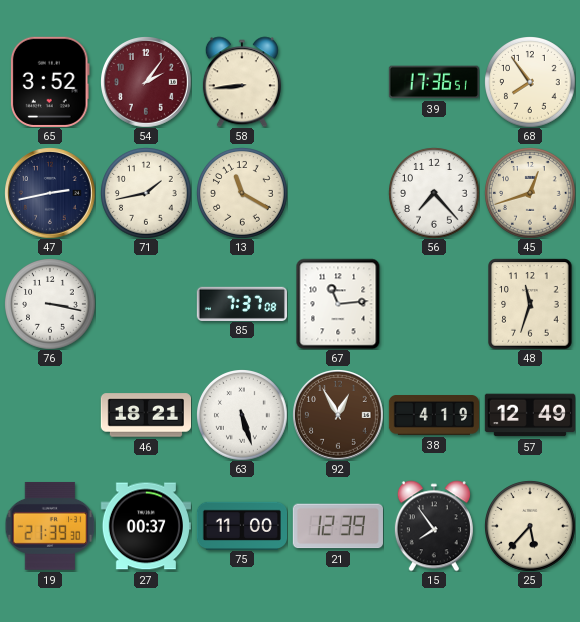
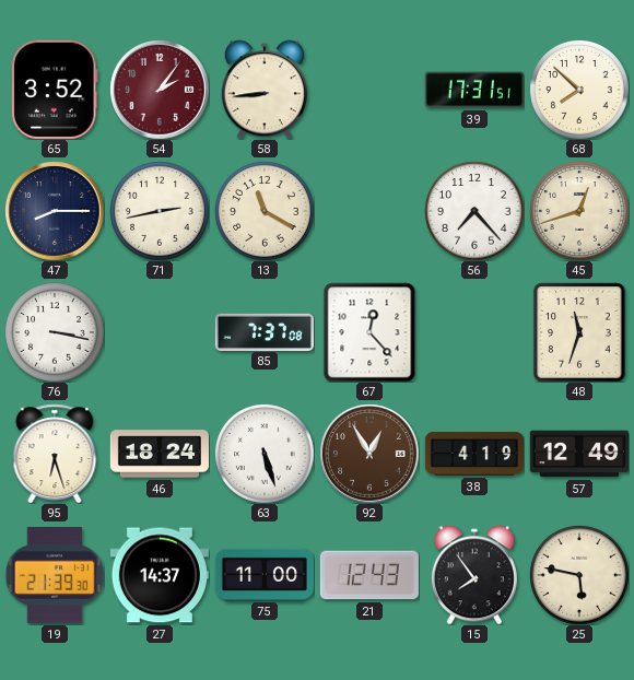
39: 17:36 -> 17:31 (474, 90)
68: 7:54 -> 7:52 (579, 90)
47: 2:43 -> 8:15 (55, 211)
71: 1:43 -> 2:43 (160, 211)
67: 11:14 -> 12:23 (369, 332)
95: none -> 6:27 (55, 454)
46: 18:21 -> 18:24 (158, 454)
27: 00:37 -> 14:37 (160, 575)
21: 12:39 -> 12:43 (369, 575)
25: 5:37 -> 5:47 (579, 575)
